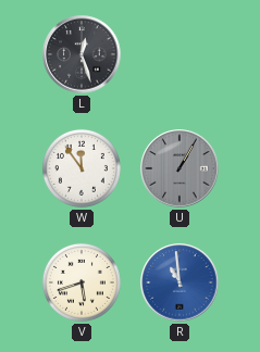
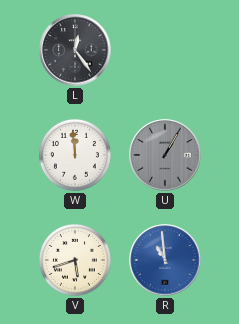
L: 12:27 -> 12:24 (75, 50)
W: 11:54 -> 11:59 (75, 155)
